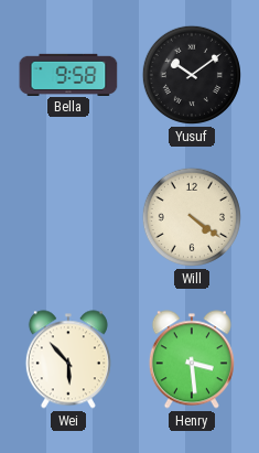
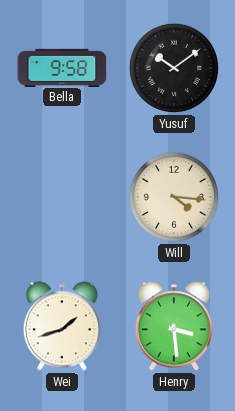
Will: 4:21 -> 4:16 (174, 197)
Wei: 5:53 -> 1:42 (62, 326)
